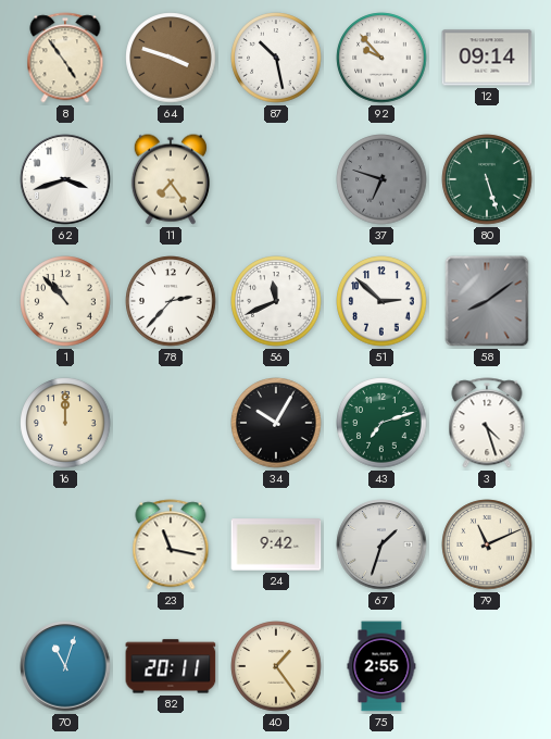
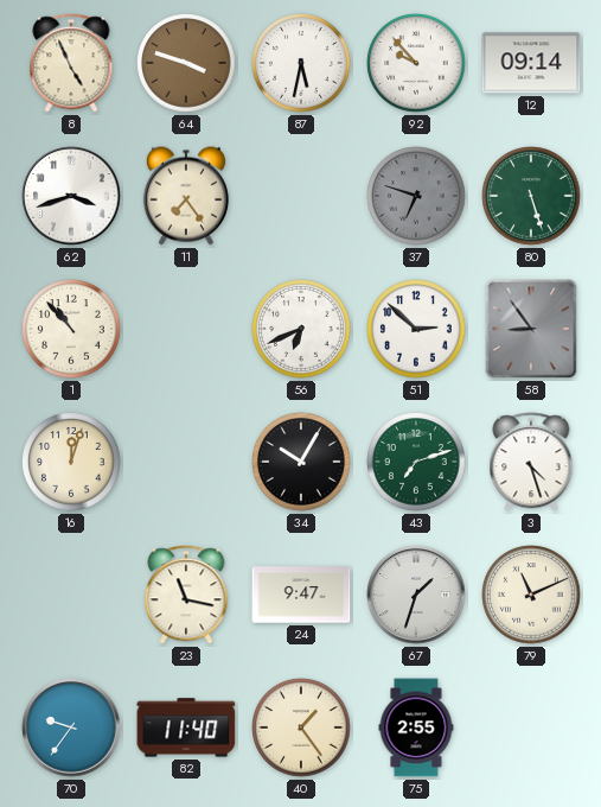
8: 4:54 -> 4:56 (71, 63)
87: 10:28 -> 5:32 (301, 63)
78: 2:37 -> none (171, 301)
56: 11:41 -> 6:41 (301, 329)
58: 8:09 -> 8:54 (531, 329)
16: 12:00 -> 12:03 (71, 462)
24: 9:42 -> 9:47 (301, 595)
70: 11:03 -> 9:36 (71, 727)
82: 20:11 -> 11:40 (186, 727)
